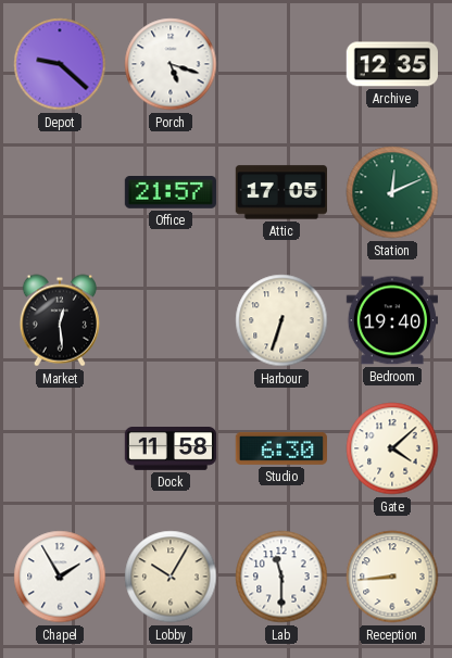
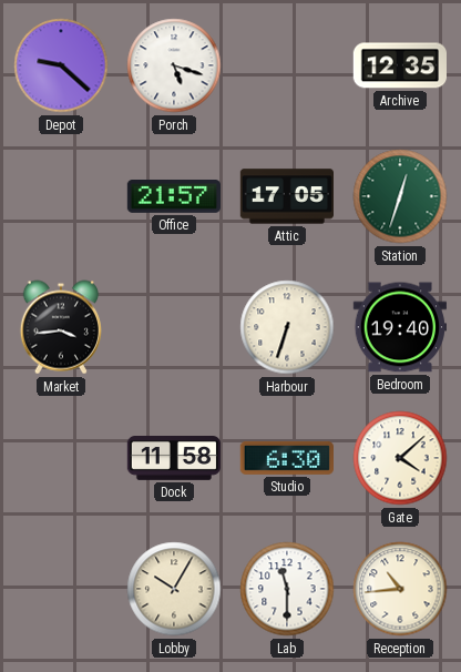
Station: 12:11 -> 12:33 (400, 196)
Market: 12:29 -> 3:44 (61, 327)
Chapel: 1:55 -> none (60, 577)
Reception: 8:44 -> 10:44 (400, 589)
